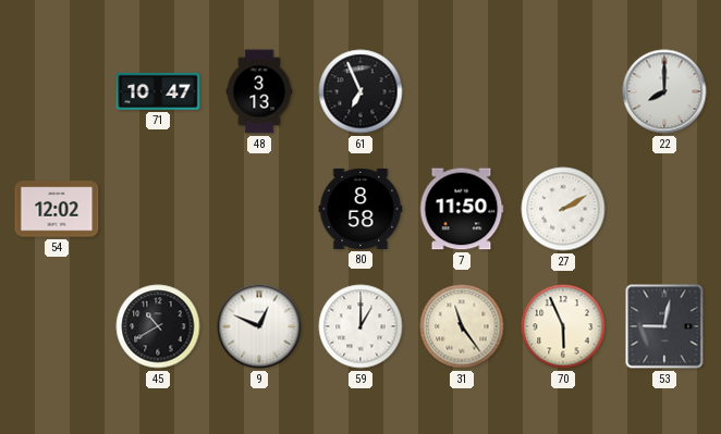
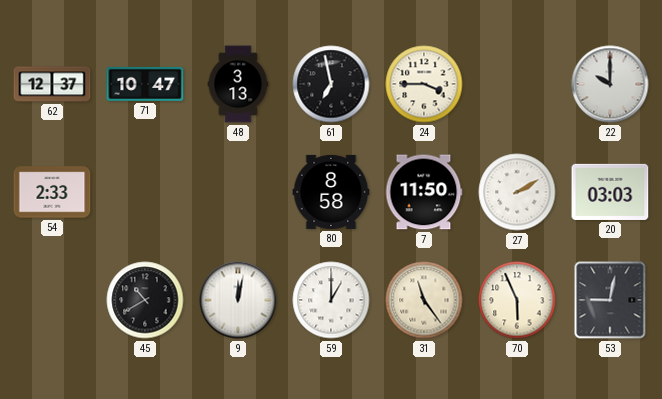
62: none -> 12:37 (52, 84)
61: 6:56 -> 6:58 (331, 84)
24: none -> 3:45 (424, 84)
22: 8:00 -> 10:00 (610, 84)
54: 12:02 -> 2:33 (52, 192)
20: none -> 03:03 (610, 192)
9: 12:49 -> 12:02 (238, 300)
